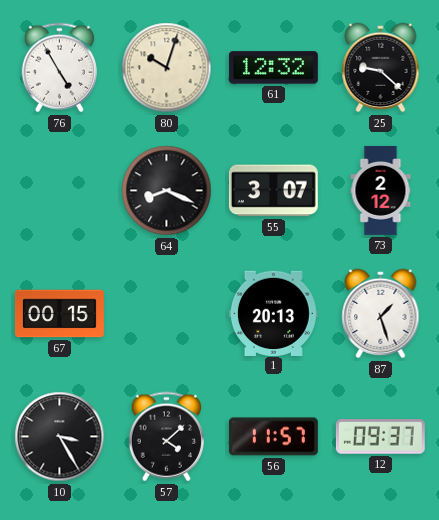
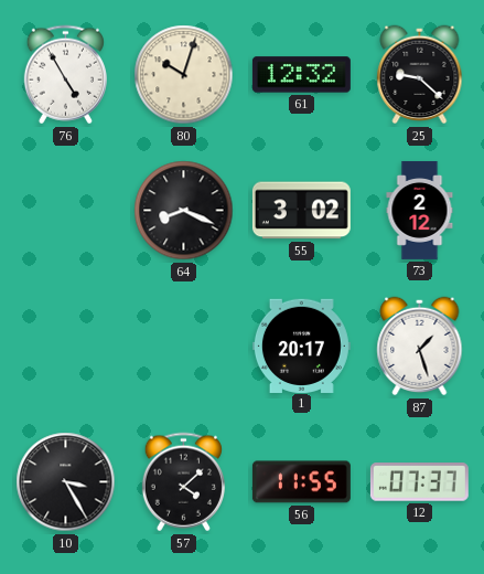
55: 3:07 -> 3:02 (301, 211)
67: 00:15 -> none (59, 314)
1: 20:13 -> 20:17 (301, 346)
56: 11:57 -> 11:55 (301, 482)
12: 09:37 -> 07:37 (419, 482)
